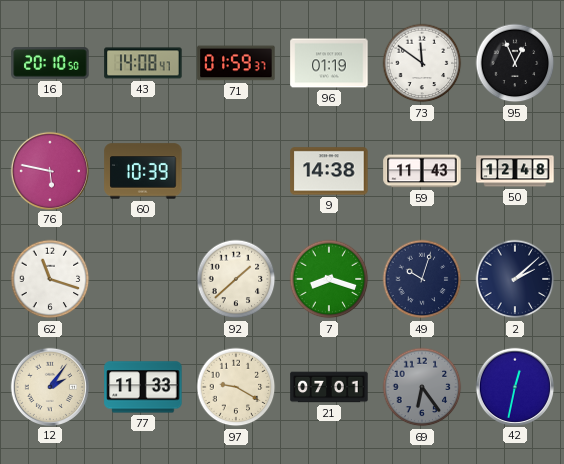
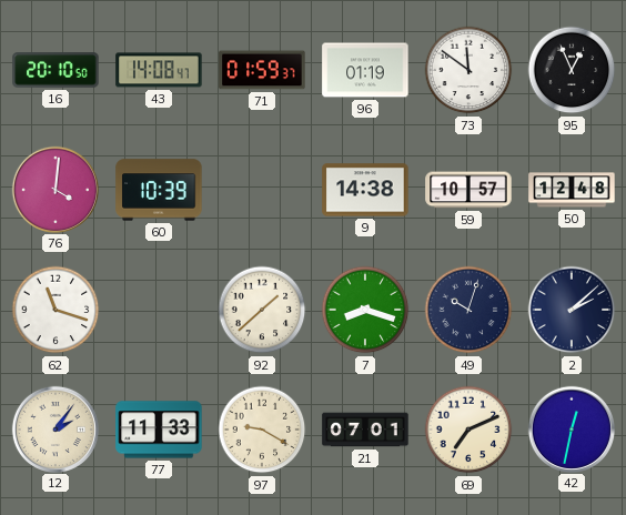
76: 5:47 -> 4:01 (54, 189)
59: 11:43 -> 10:57 (468, 190)
69: 6:24 -> 7:11 (468, 430)
69 dial: grey -> cream (468, 430)
